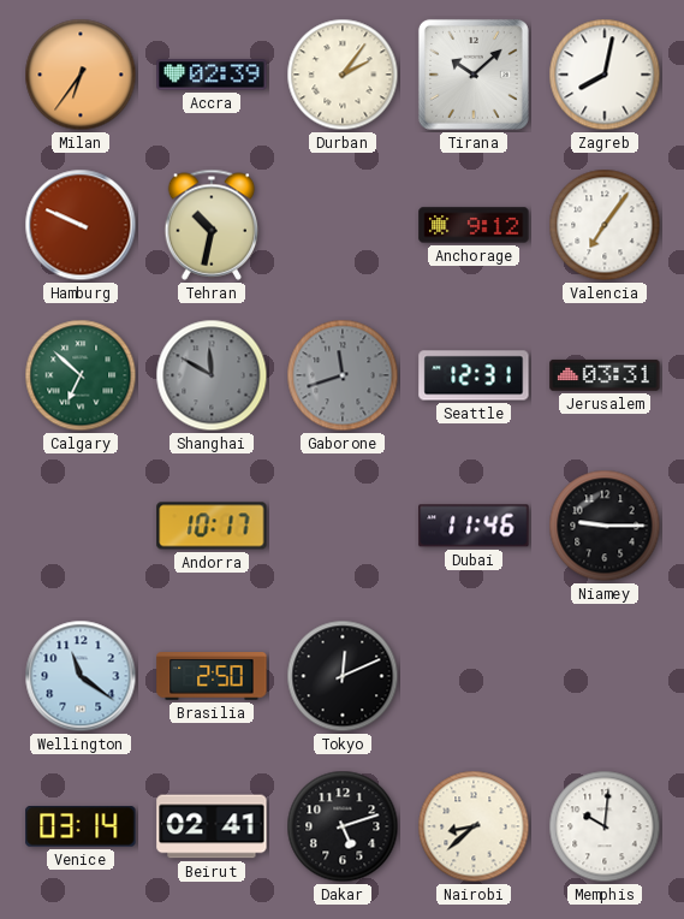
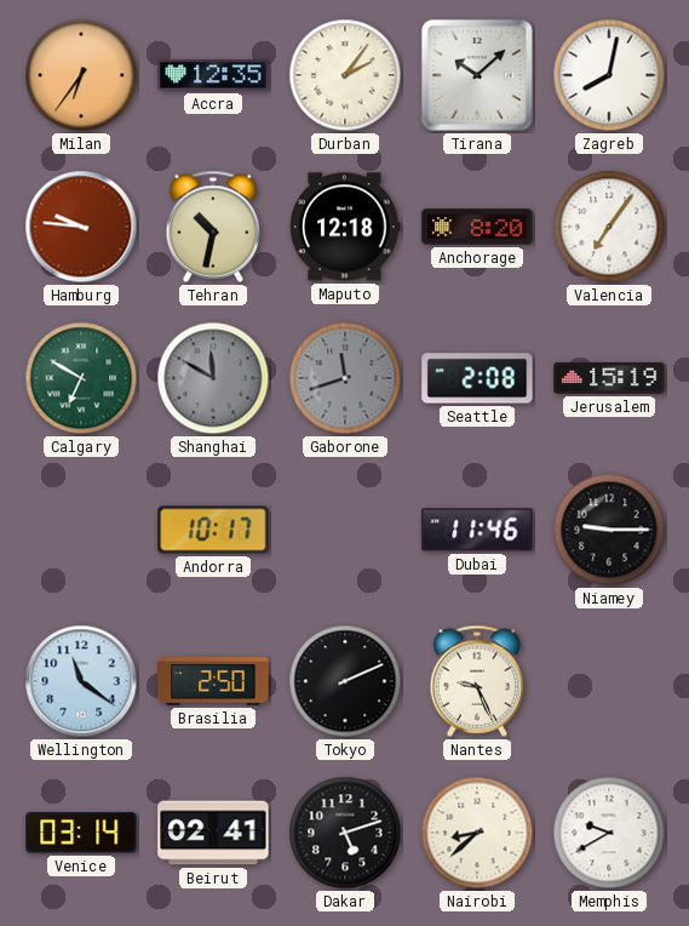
Accra: 02:39 -> 12:35 (213, 75)
Hamburg: 9:49 -> 9:46 (81, 227)
Maputo: none -> 12:18 (345, 227)
Anchorage: 9:12 -> 8:20 (477, 227)
Calgary: 6:52 -> 6:50 (81, 378)
Seattle: 12:31 -> 2:08 (477, 378)
Jerusalem: 03:31 -> 15:19 (609, 378)
Tokyo: 12:11 -> 2:11 (345, 681)
Nantes: none -> 9:26 (477, 681)
Memphis: 10:01 -> 9:40 (609, 833)
